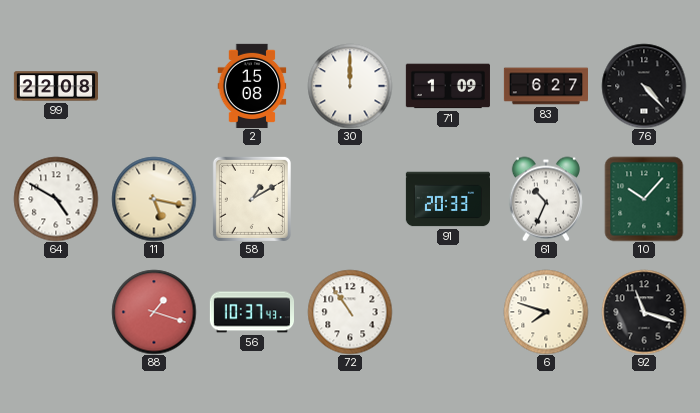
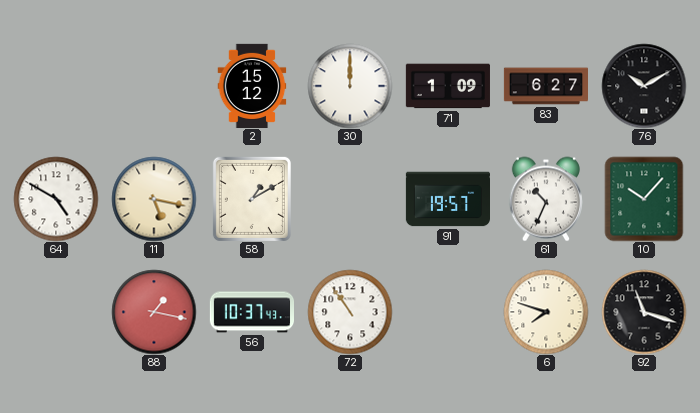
99: 22:08 -> none (55, 86)
2: 15:08 -> 15:12 (252, 85)
76: 4:23 -> 10:10 (644, 86)
91: 20:33 -> 19:57 (447, 199)
88: 1:18 -> 1:17 (154, 312)
